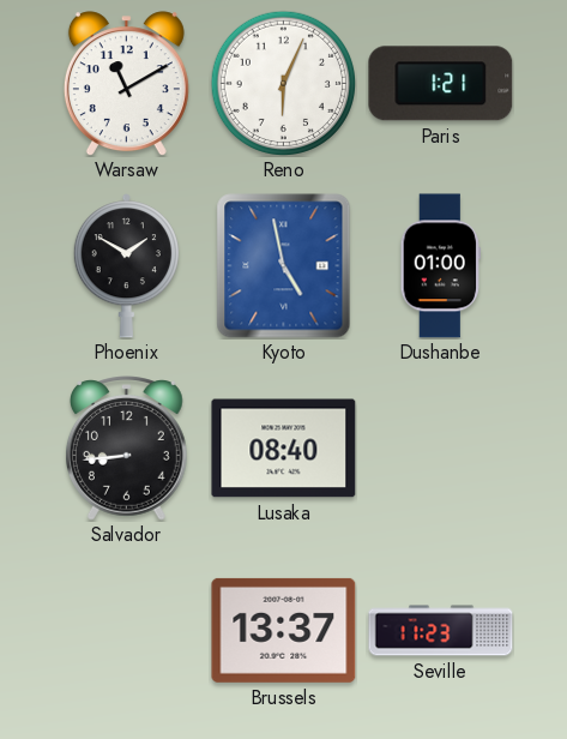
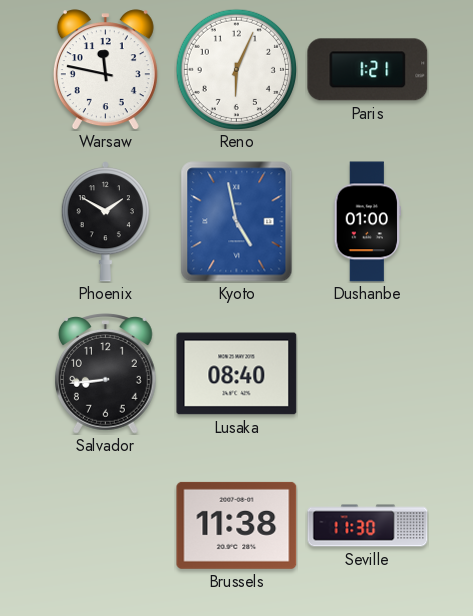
Warsaw: 11:10 -> 11:47 (105, 70)
Brussels: 13:37 -> 11:38 (237, 525)
Seville: 11:23 -> 11:30 (368, 526)
